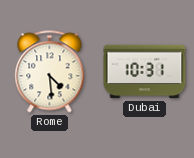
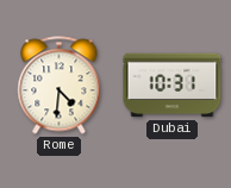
Rome: 4:29 -> 4:31 (60, 86)
